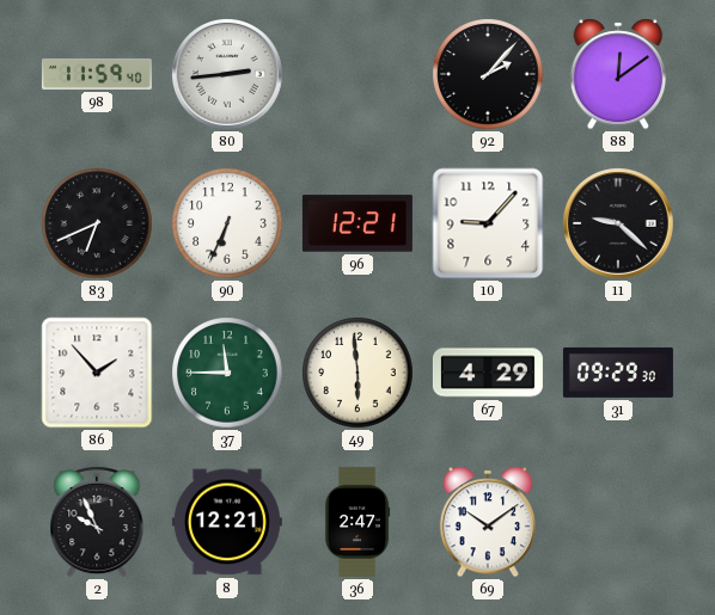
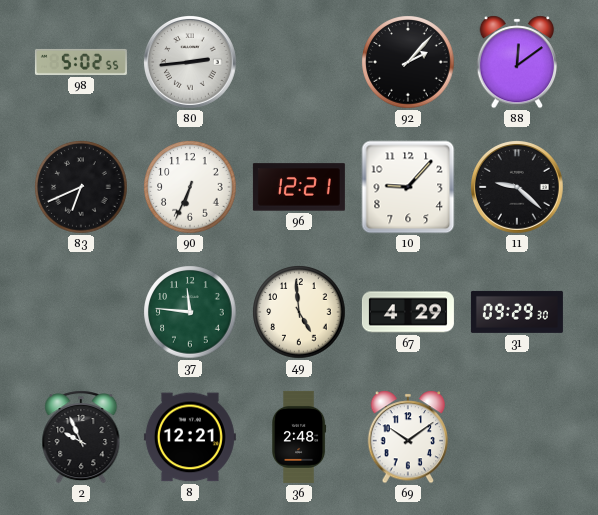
98: 11:59 -> 5:02 (81, 62)
86: 1:53 -> none (97, 373)
37: 11:45 -> 11:46 (190, 312)
49: 5:59 -> 4:59 (299, 312)
36: 2:47 -> 2:48 (300, 437)
